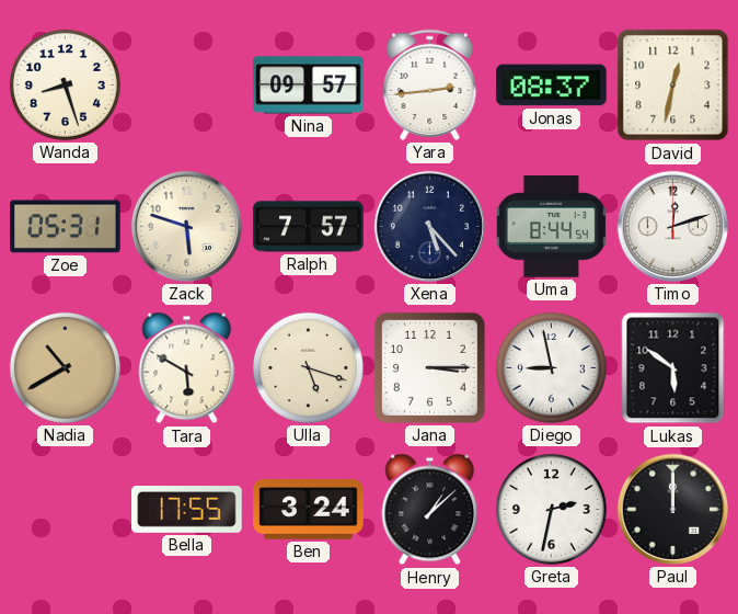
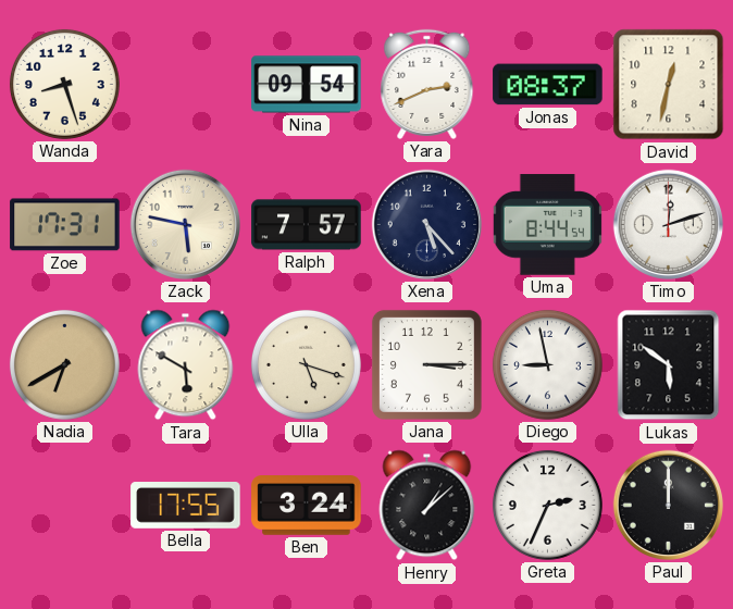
Nina: 09:57 -> 09:54 (307, 85)
Yara: 2:44 -> 2:41 (427, 84)
Zoe: 05:31 -> 17:31 (65, 225)
Zack: 5:48 -> 5:47 (185, 224)
Nadia: 10:40 -> 6:40 (64, 364)
Greta: 2:32 -> 2:34 (547, 505)
